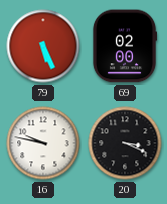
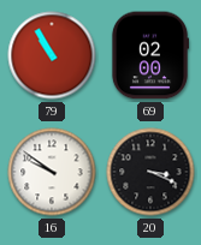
79: 5:26 -> 10:55 (52, 55)
16: 9:47 -> 9:51 (52, 172)
